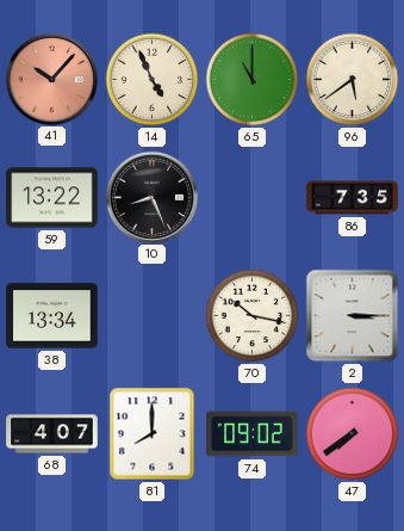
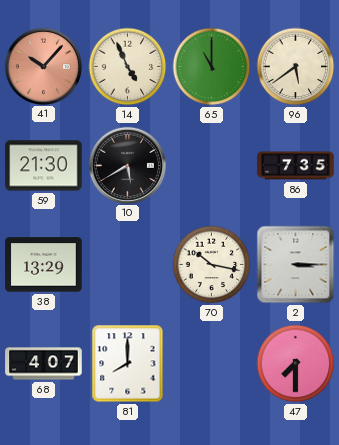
59: 13:22 -> 21:30 (44, 166)
10: 8:26 -> 5:40 (127, 165)
38: 13:34 -> 13:29 (44, 265)
74: 09:02 -> none (253, 434)
47: 7:39 -> 7:30 (296, 364)
